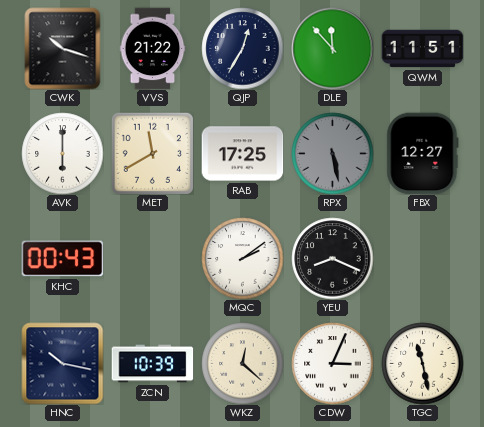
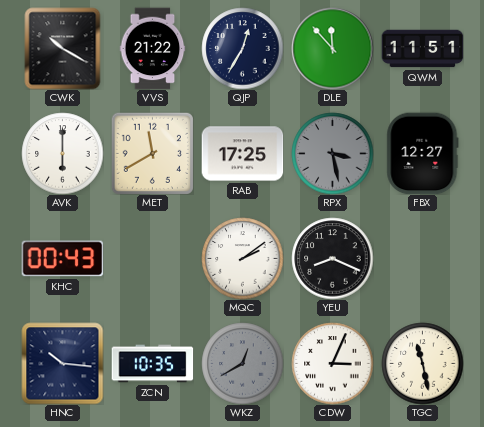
CWK: 10:18 -> 10:20 (63, 48)
RPX: 5:28 -> 3:28 (332, 153)
HNC: 10:17 -> 10:16 (62, 363)
ZCN: 10:39 -> 10:35 (152, 364)
WKZ: 12:22 -> 12:40 (242, 363)
WKZ dial: cream -> grey (242, 363)
